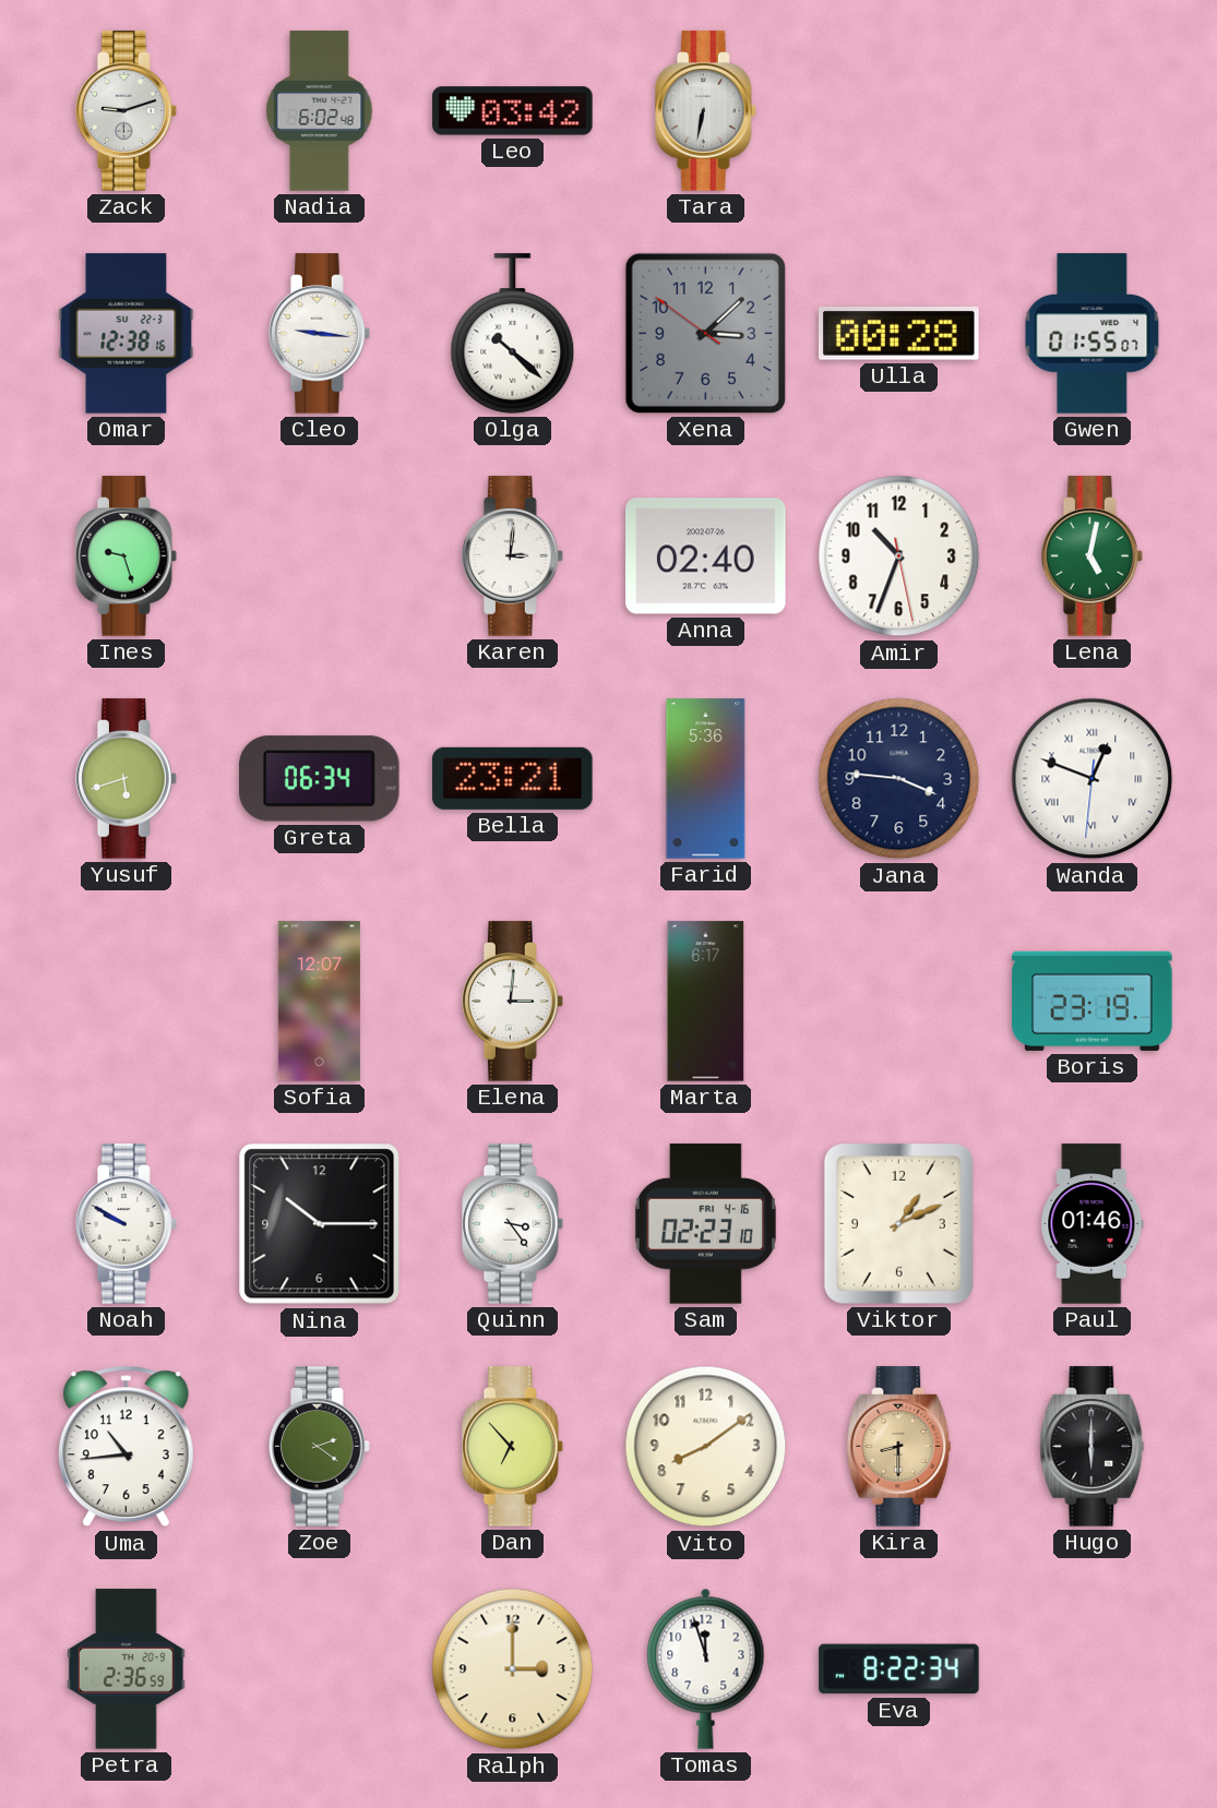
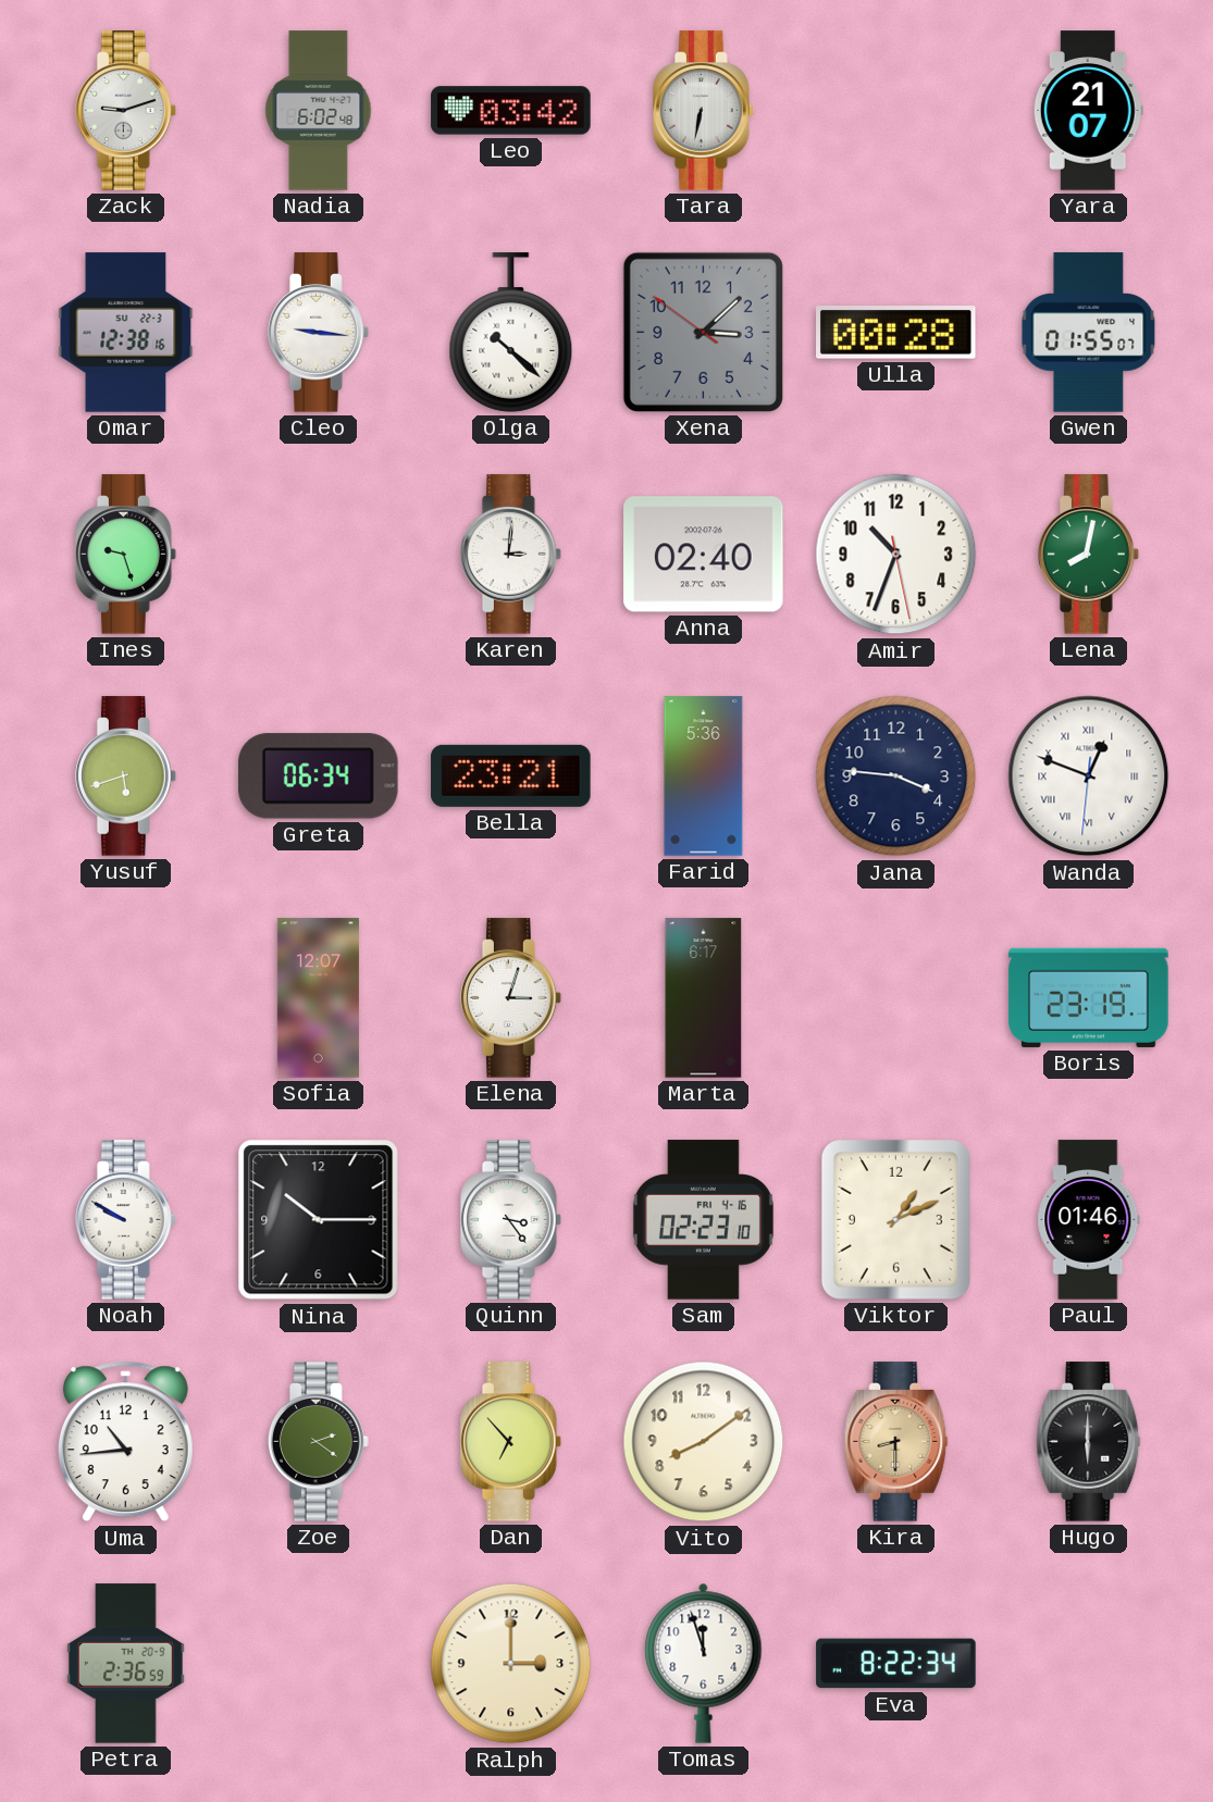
Yara: none -> 21:07 (1088, 111)
Lena: 5:02 -> 8:02 (1089, 555)
Elena: 3:01 -> 3:03 (511, 998)
